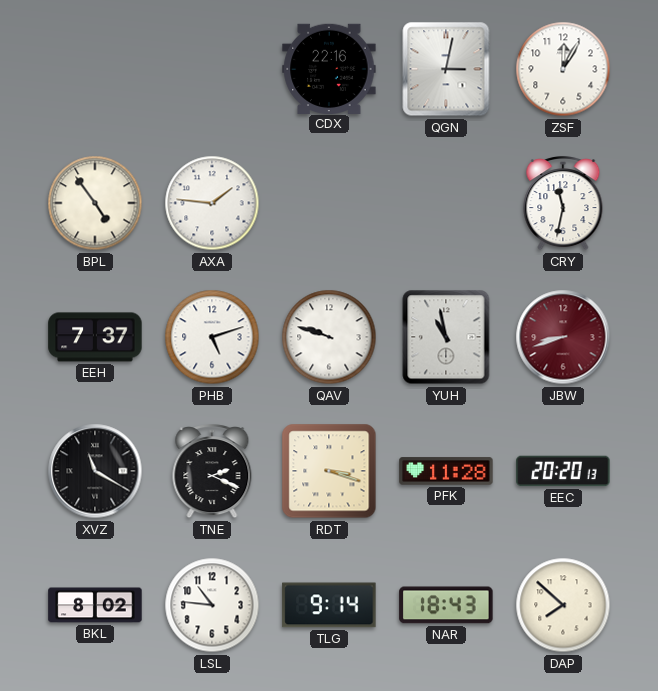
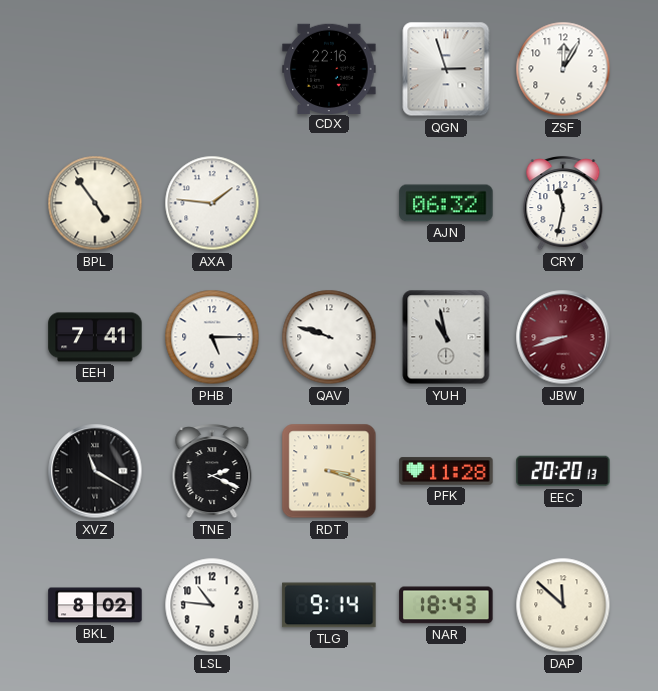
QGN: 3:02 -> 2:57 (446, 69)
AJN: none -> 06:32 (446, 203)
EEH: 7:37 -> 7:41 (95, 337)
PHB: 5:12 -> 5:15 (212, 337)
DAP: 7:52 -> 11:52 (563, 605)
